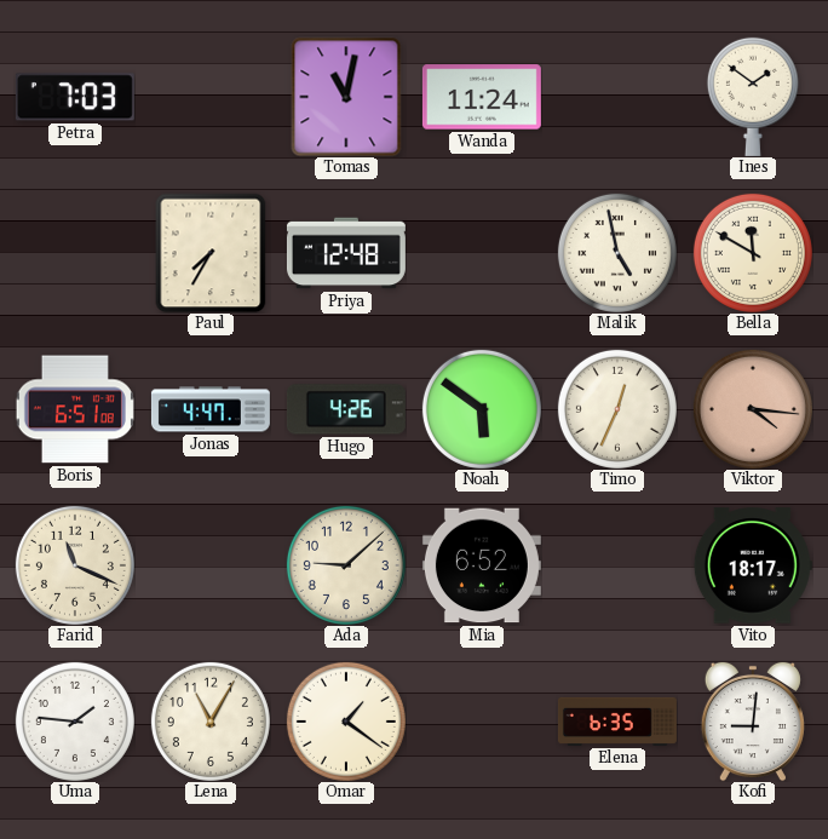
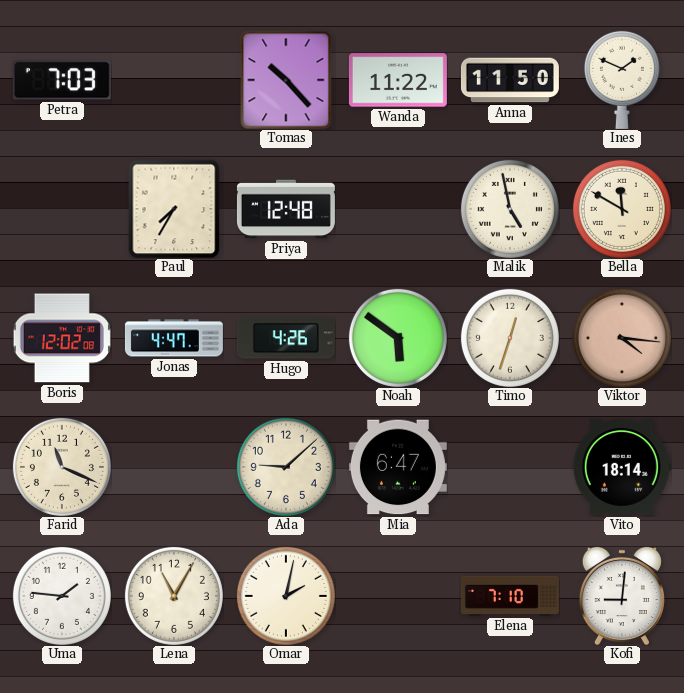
Tomas: 11:02 -> 10:23 (286, 80)
Wanda: 11:24 -> 11:22 (398, 80)
Anna: none -> 11:50 (510, 80)
Ines: 1:51 -> 1:49 (622, 80)
Boris: 6:51 -> 12:02 (62, 338)
Timo: 12:34 -> 12:33 (510, 338)
Mia: 6:52 -> 6:47 (398, 467)
Vito: 18:17 -> 18:14 (622, 467)
Omar: 1:21 -> 2:02 (286, 596)
Elena: 6:35 -> 7:10 (510, 596)
